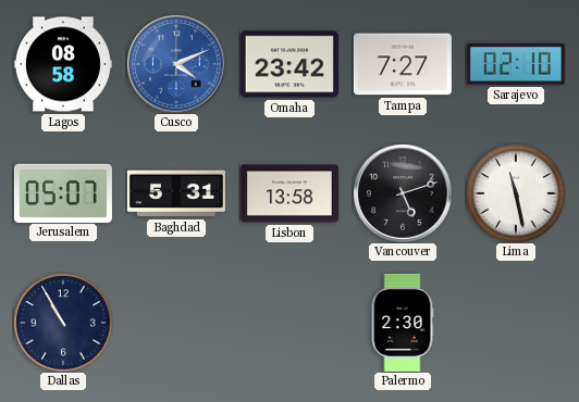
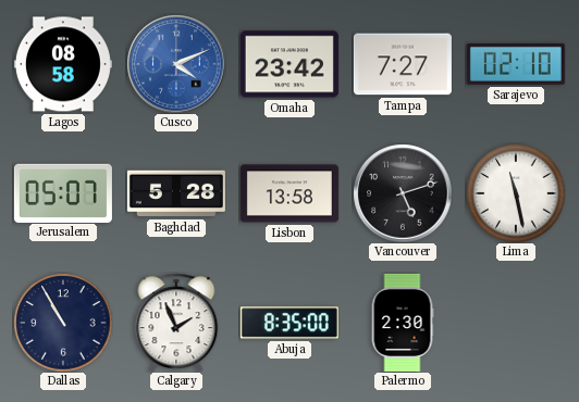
Baghdad: 5:31 -> 5:28 (176, 193)
Calgary: none -> 1:56 (176, 322)
Abuja: none -> 8:35 (289, 323)
